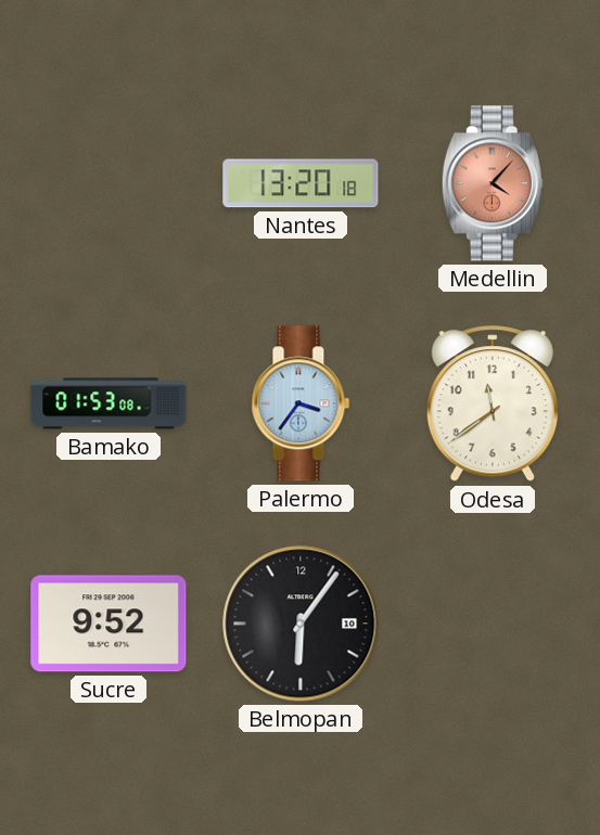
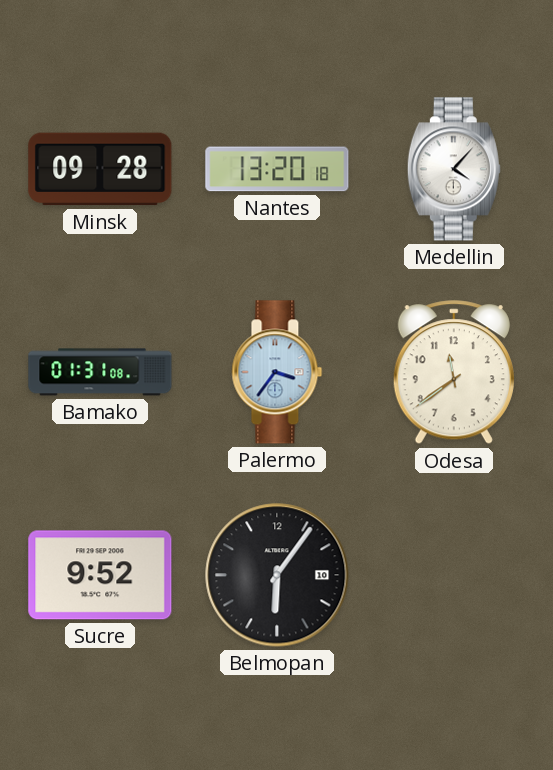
Minsk: none -> 09:28 (100, 169)
Medellin dial: salmon -> white (454, 169)
Bamako: 01:53 -> 01:31 (100, 372)
